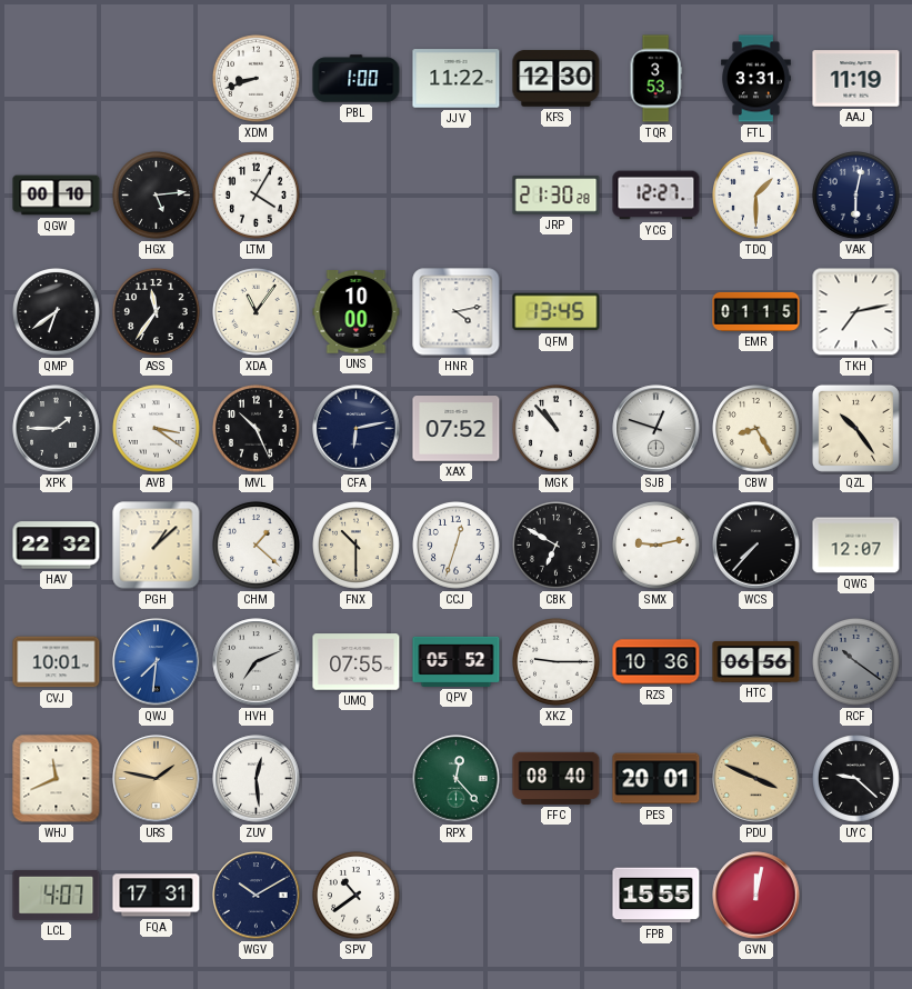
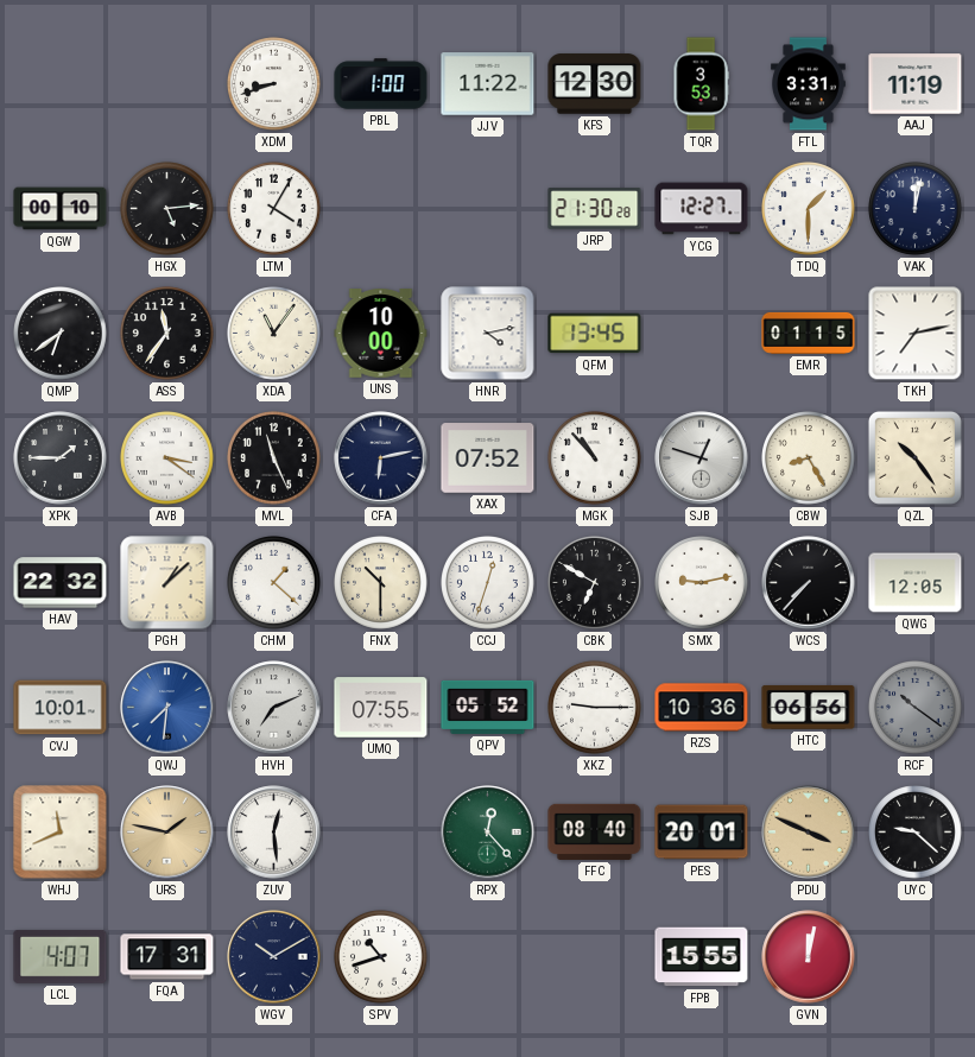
VAK: 6:02 -> 12:02 (916, 209)
MVL: 10:26 -> 11:26 (274, 458)
QWG: 12:07 -> 12:05 (916, 583)
SPV: 10:39 -> 10:42 (381, 957)
